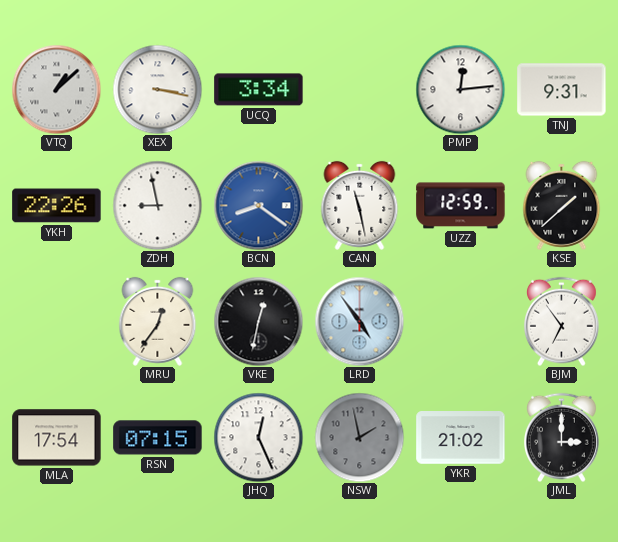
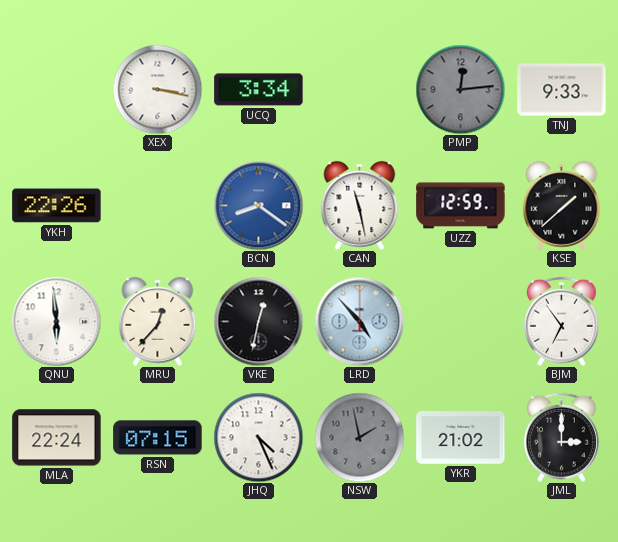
VTQ: 1:08 -> none (56, 89)
PMP dial: white -> grey (460, 89)
TNJ: 9:31 -> 9:33 (562, 90)
ZDH: 8:58 -> none (157, 205)
QNU: none -> 5:59 (56, 321)
MRU: 12:36 -> 12:37 (158, 321)
LRD: 4:54 -> 4:53 (359, 321)
MLA: 17:54 -> 22:24 (57, 438)
JHQ: 12:26 -> 4:26 (258, 437)
